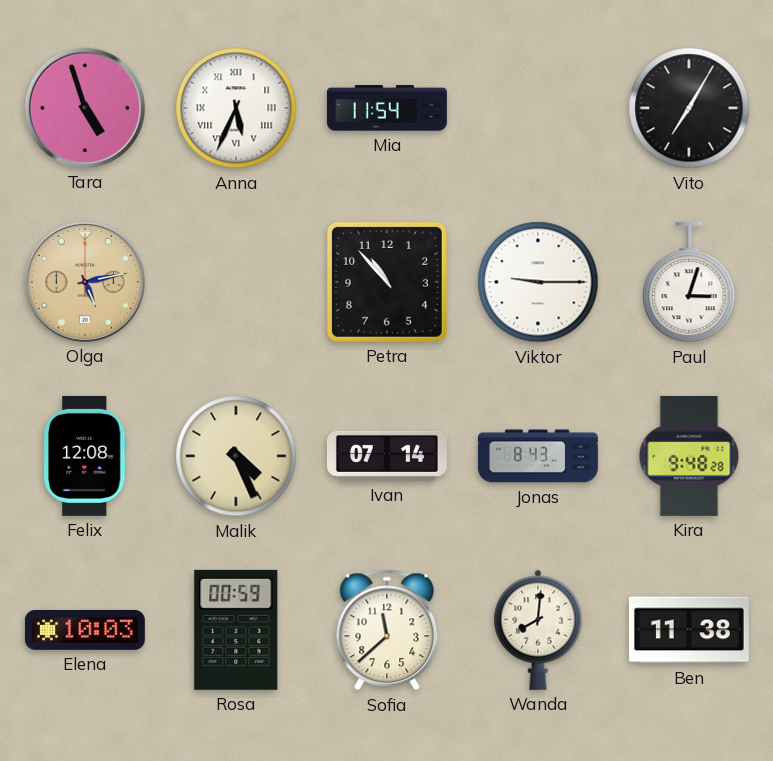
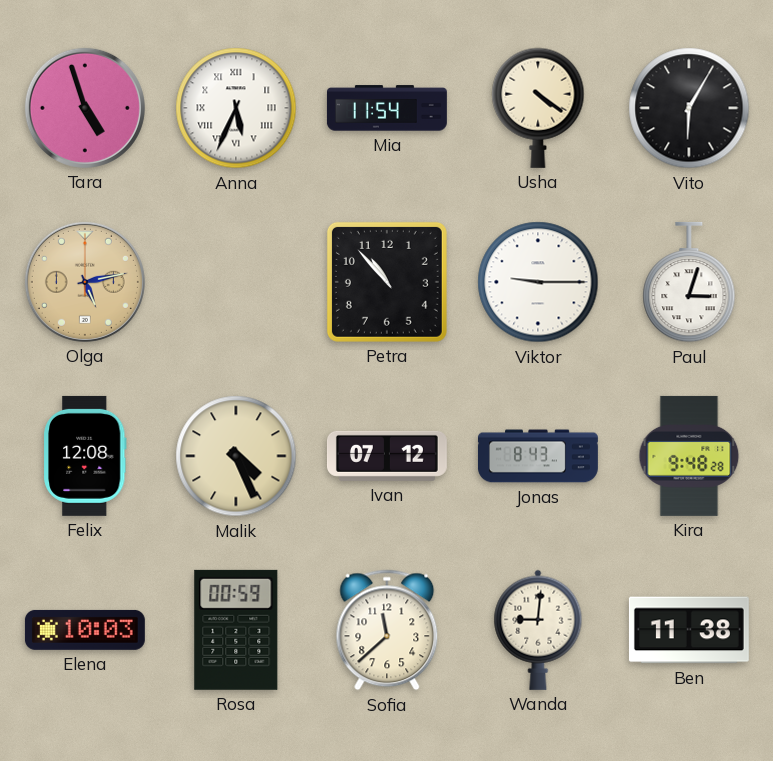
Usha: none -> 4:21 (538, 108)
Vito: 7:05 -> 6:05 (689, 108)
Ivan: 07:14 -> 07:12 (387, 456)
Wanda: 8:01 -> 9:01 (538, 630)
